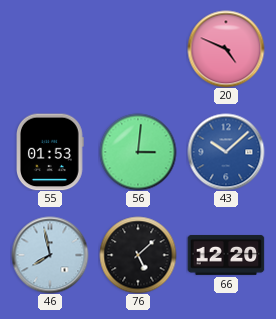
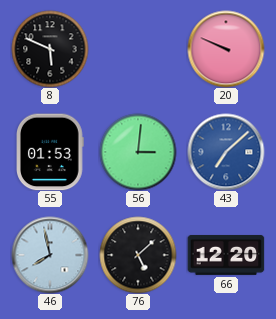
8: none -> 5:49 (50, 49)
20: 4:49 -> 9:49 (226, 49)
43: 10:08 -> 7:08 (226, 152)
